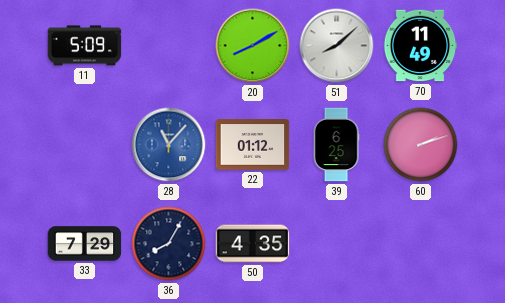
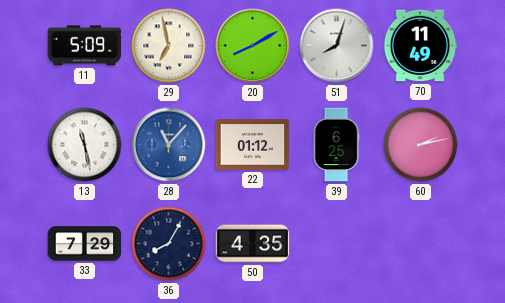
29: none -> 6:58 (169, 46)
51: 8:08 -> 8:03 (337, 46)
13: none -> 11:28 (85, 145)
60: 2:12 -> 2:13 (421, 145)
